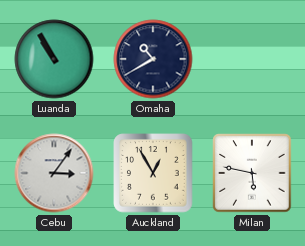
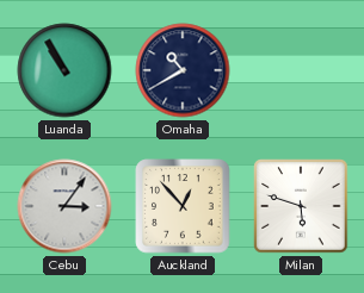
Auckland: 12:55 -> 12:53 (183, 206)
Milan: 5:47 -> 5:48 (301, 206)
